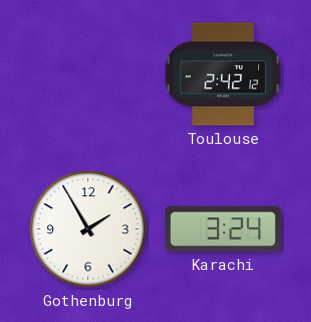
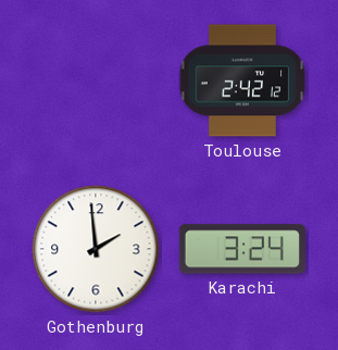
Gothenburg: 1:55 -> 1:59 (96, 249)
